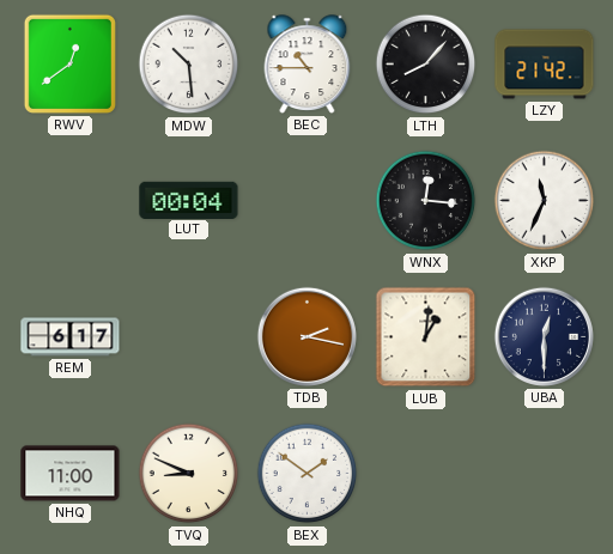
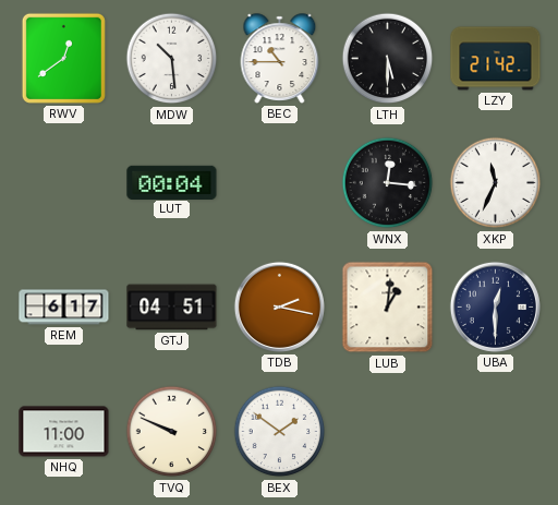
LTH: 8:07 -> 5:30 (388, 59)
GTJ: none -> 04:51 (172, 308)
TVQ: 8:49 -> 9:49 (172, 432)
